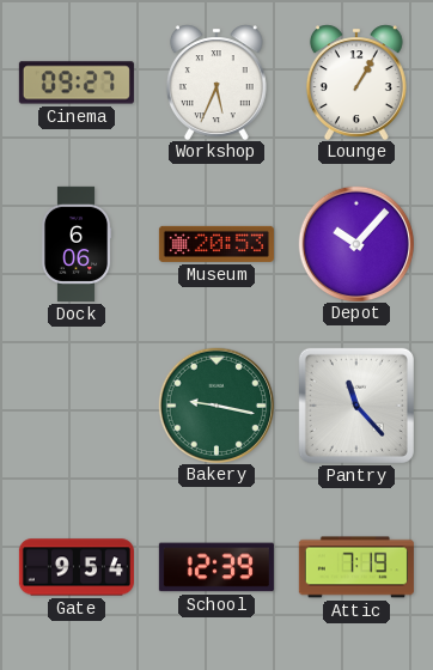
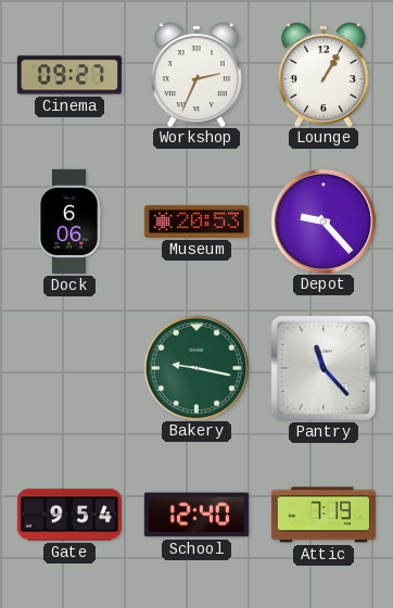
Workshop: 5:34 -> 2:34 (196, 74)
Depot: 10:07 -> 9:23 (322, 220)
School: 12:39 -> 12:40 (196, 515)
